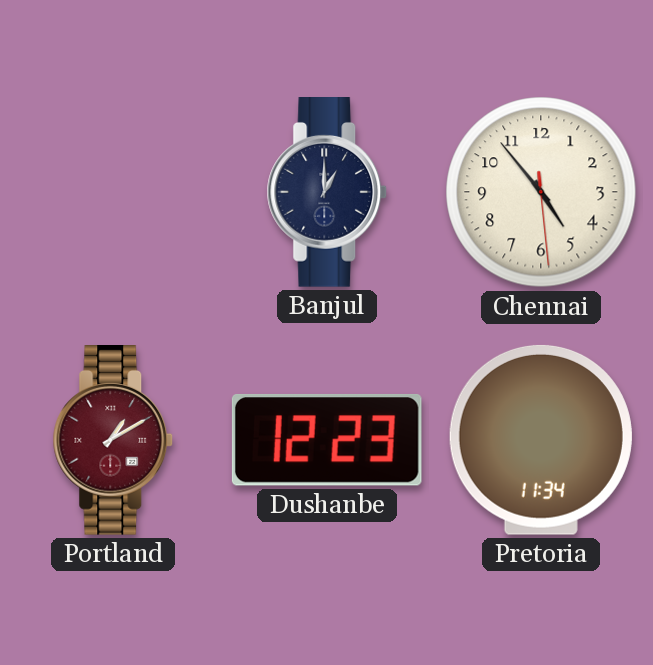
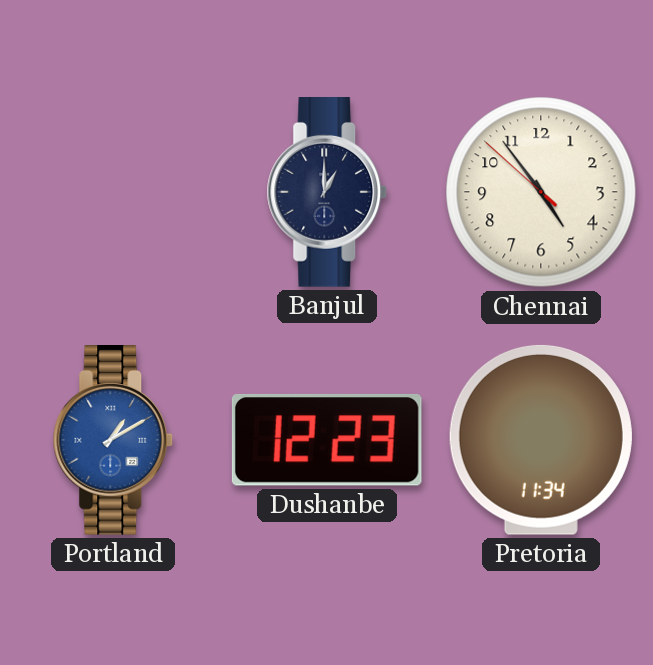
Chennai: 4:53:29 -> 4:53:52 (541, 192)
Portland dial: burgundy -> blue (113, 441)
